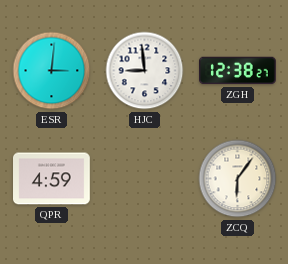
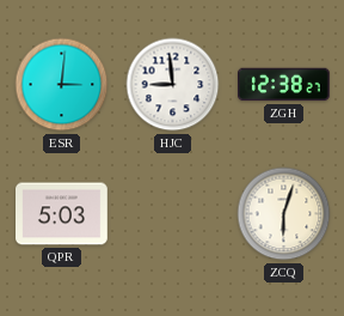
QPR: 4:59 -> 5:03 (62, 214)
ZCQ: 6:06 -> 6:03 (284, 214)
